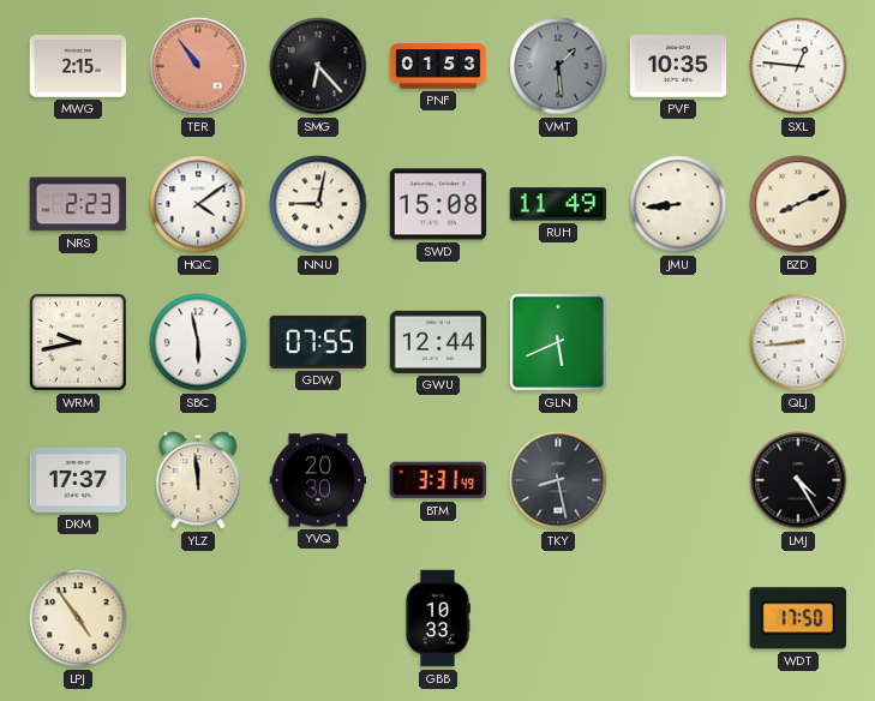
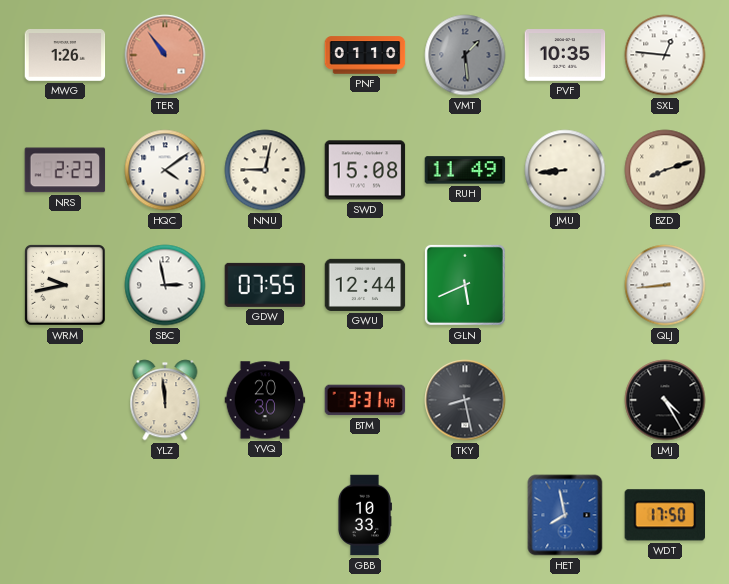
MWG: 2:15 -> 1:26 (65, 56)
SMG: 6:23 -> none (318, 66)
PNF: 01:53 -> 01:10 (365, 55)
BZD: 8:11 -> 8:12 (665, 170)
SBC: 5:58 -> 2:58 (165, 285)
DKM: 17:37 -> none (78, 480)
LPJ: 4:54 -> none (78, 618)
HET: none -> 7:58 (565, 515)
